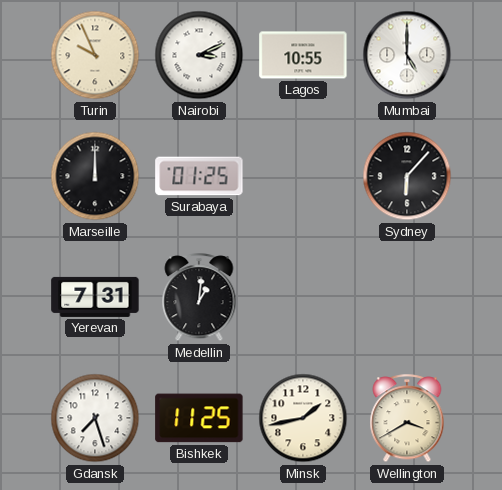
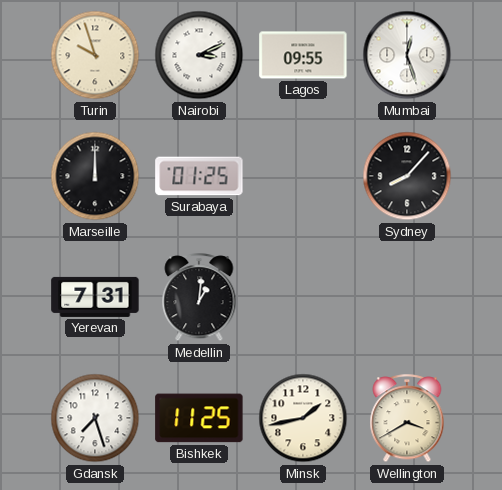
Turin: 9:56 -> 9:57 (95, 55)
Lagos: 10:55 -> 09:55 (303, 55)
Mumbai: 5:00 -> 12:27 (407, 55)
Sydney: 6:07 -> 8:07 (407, 176)
